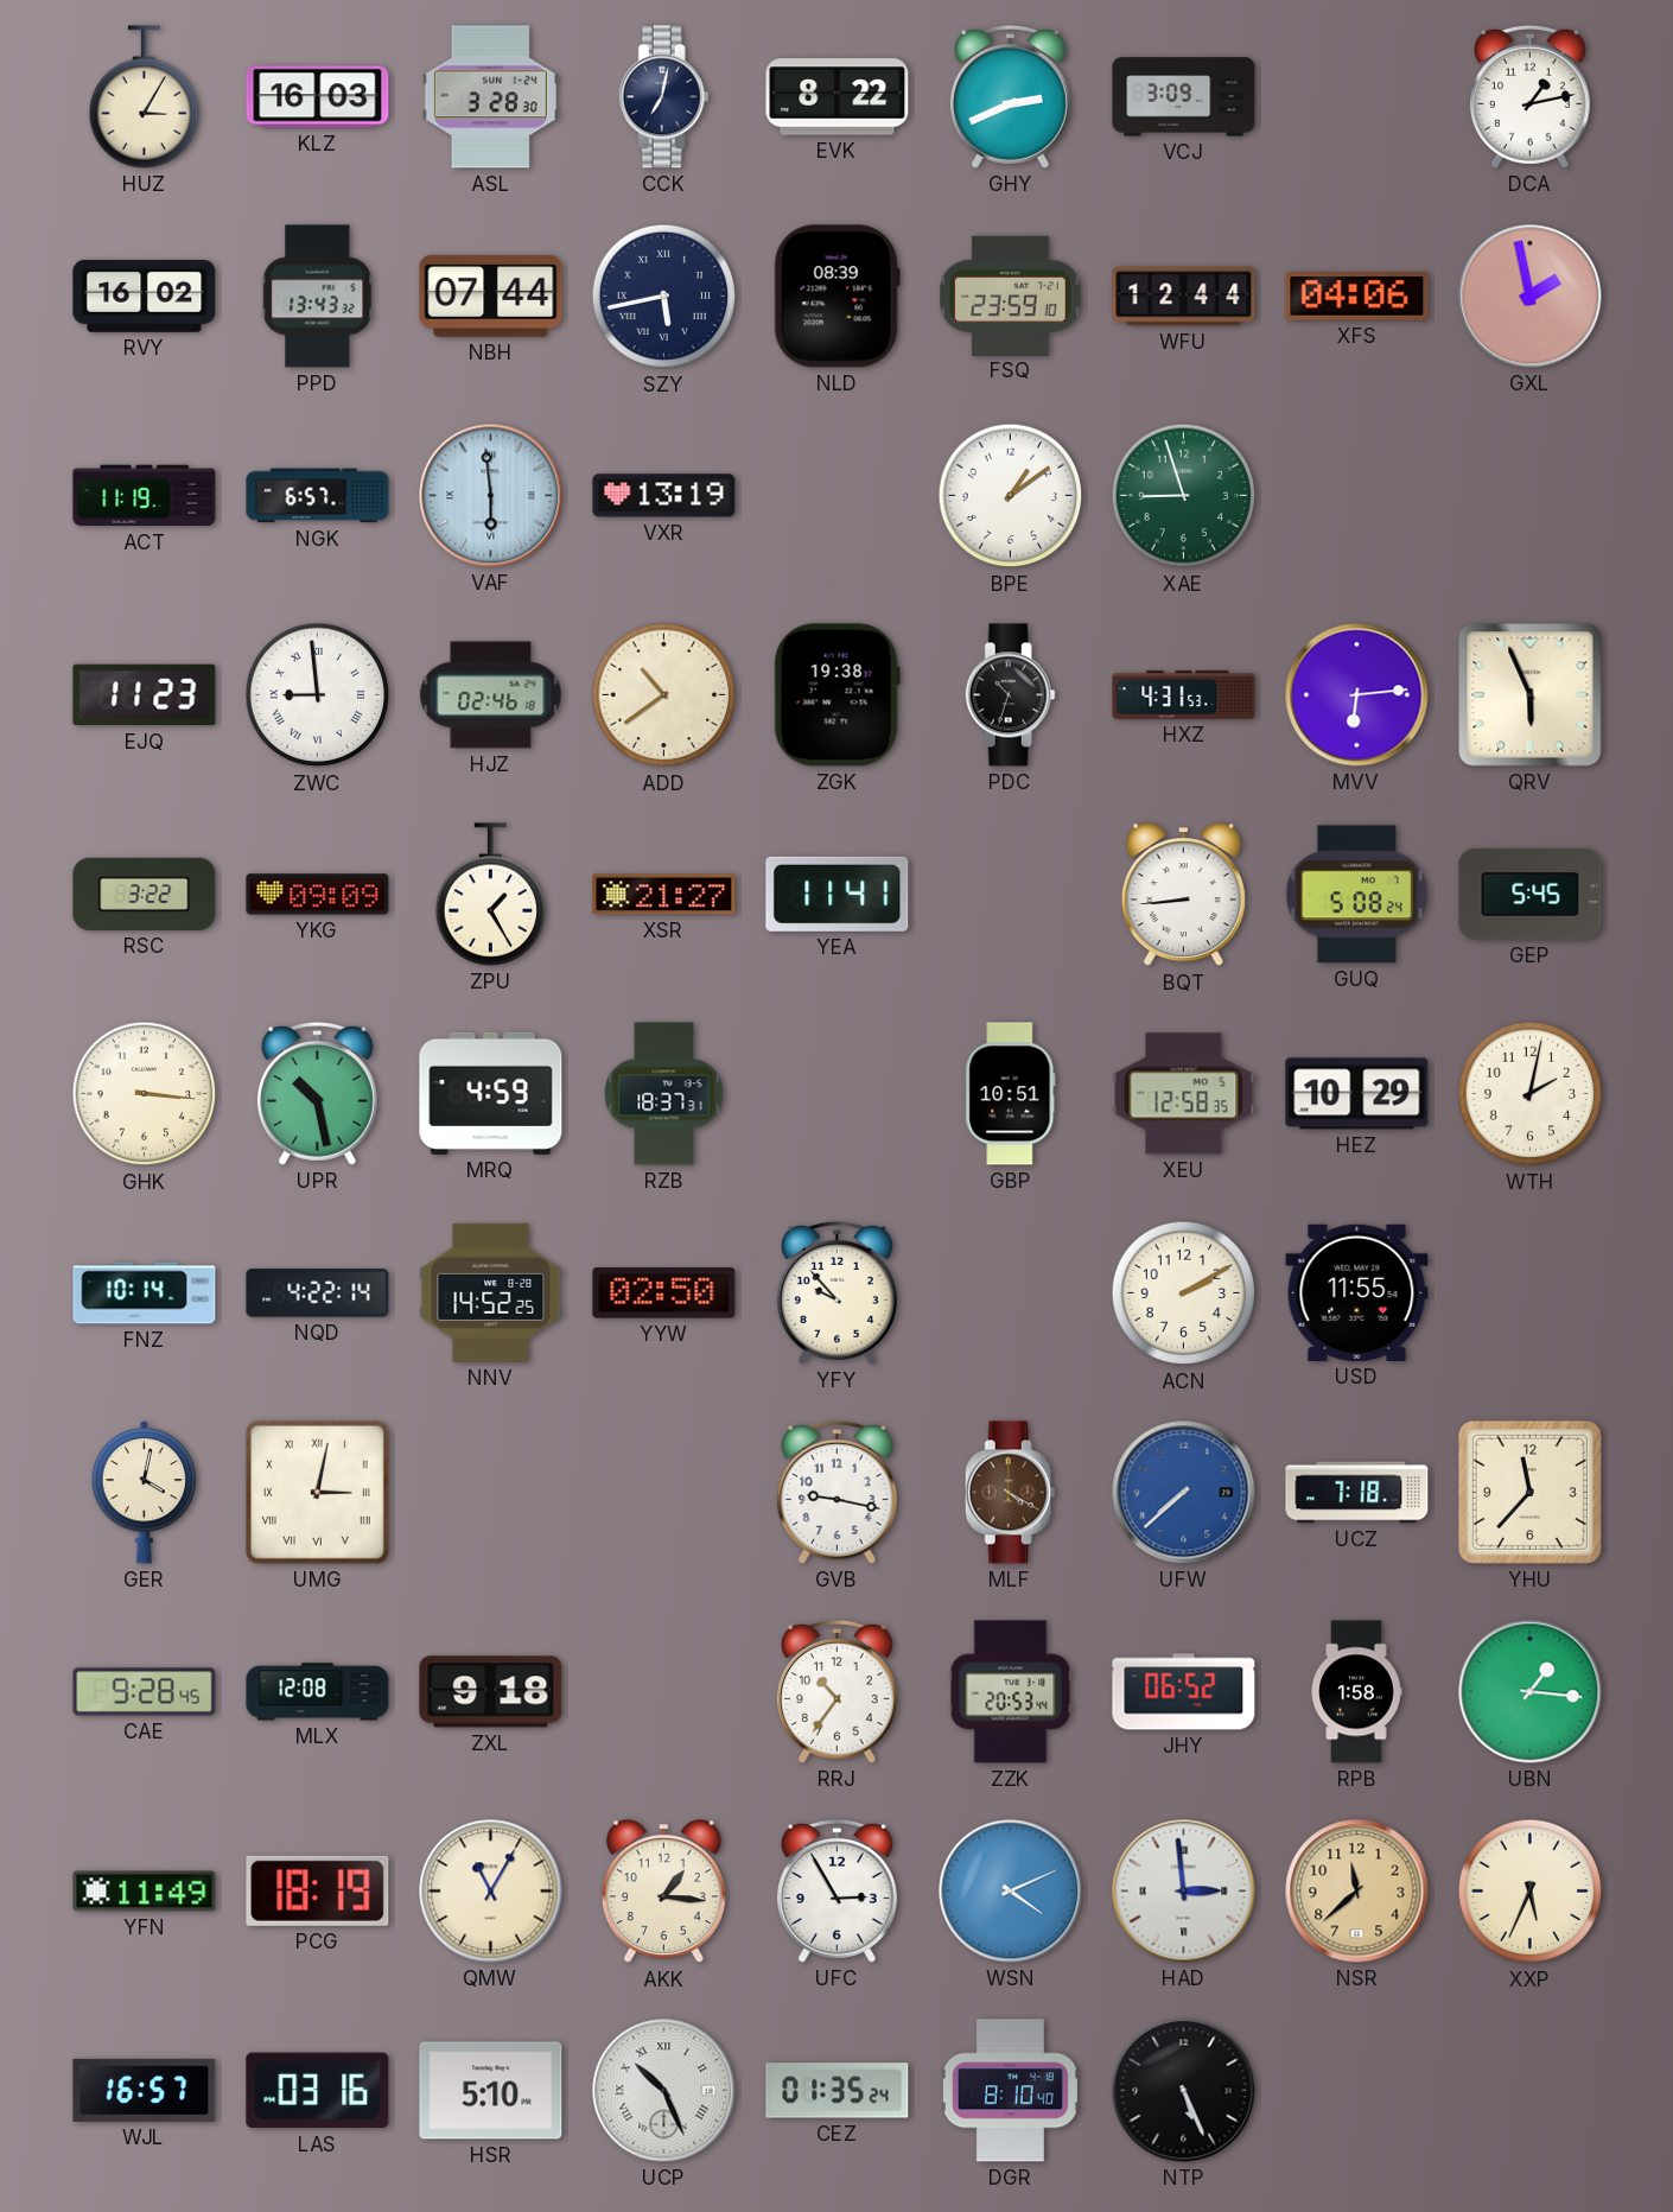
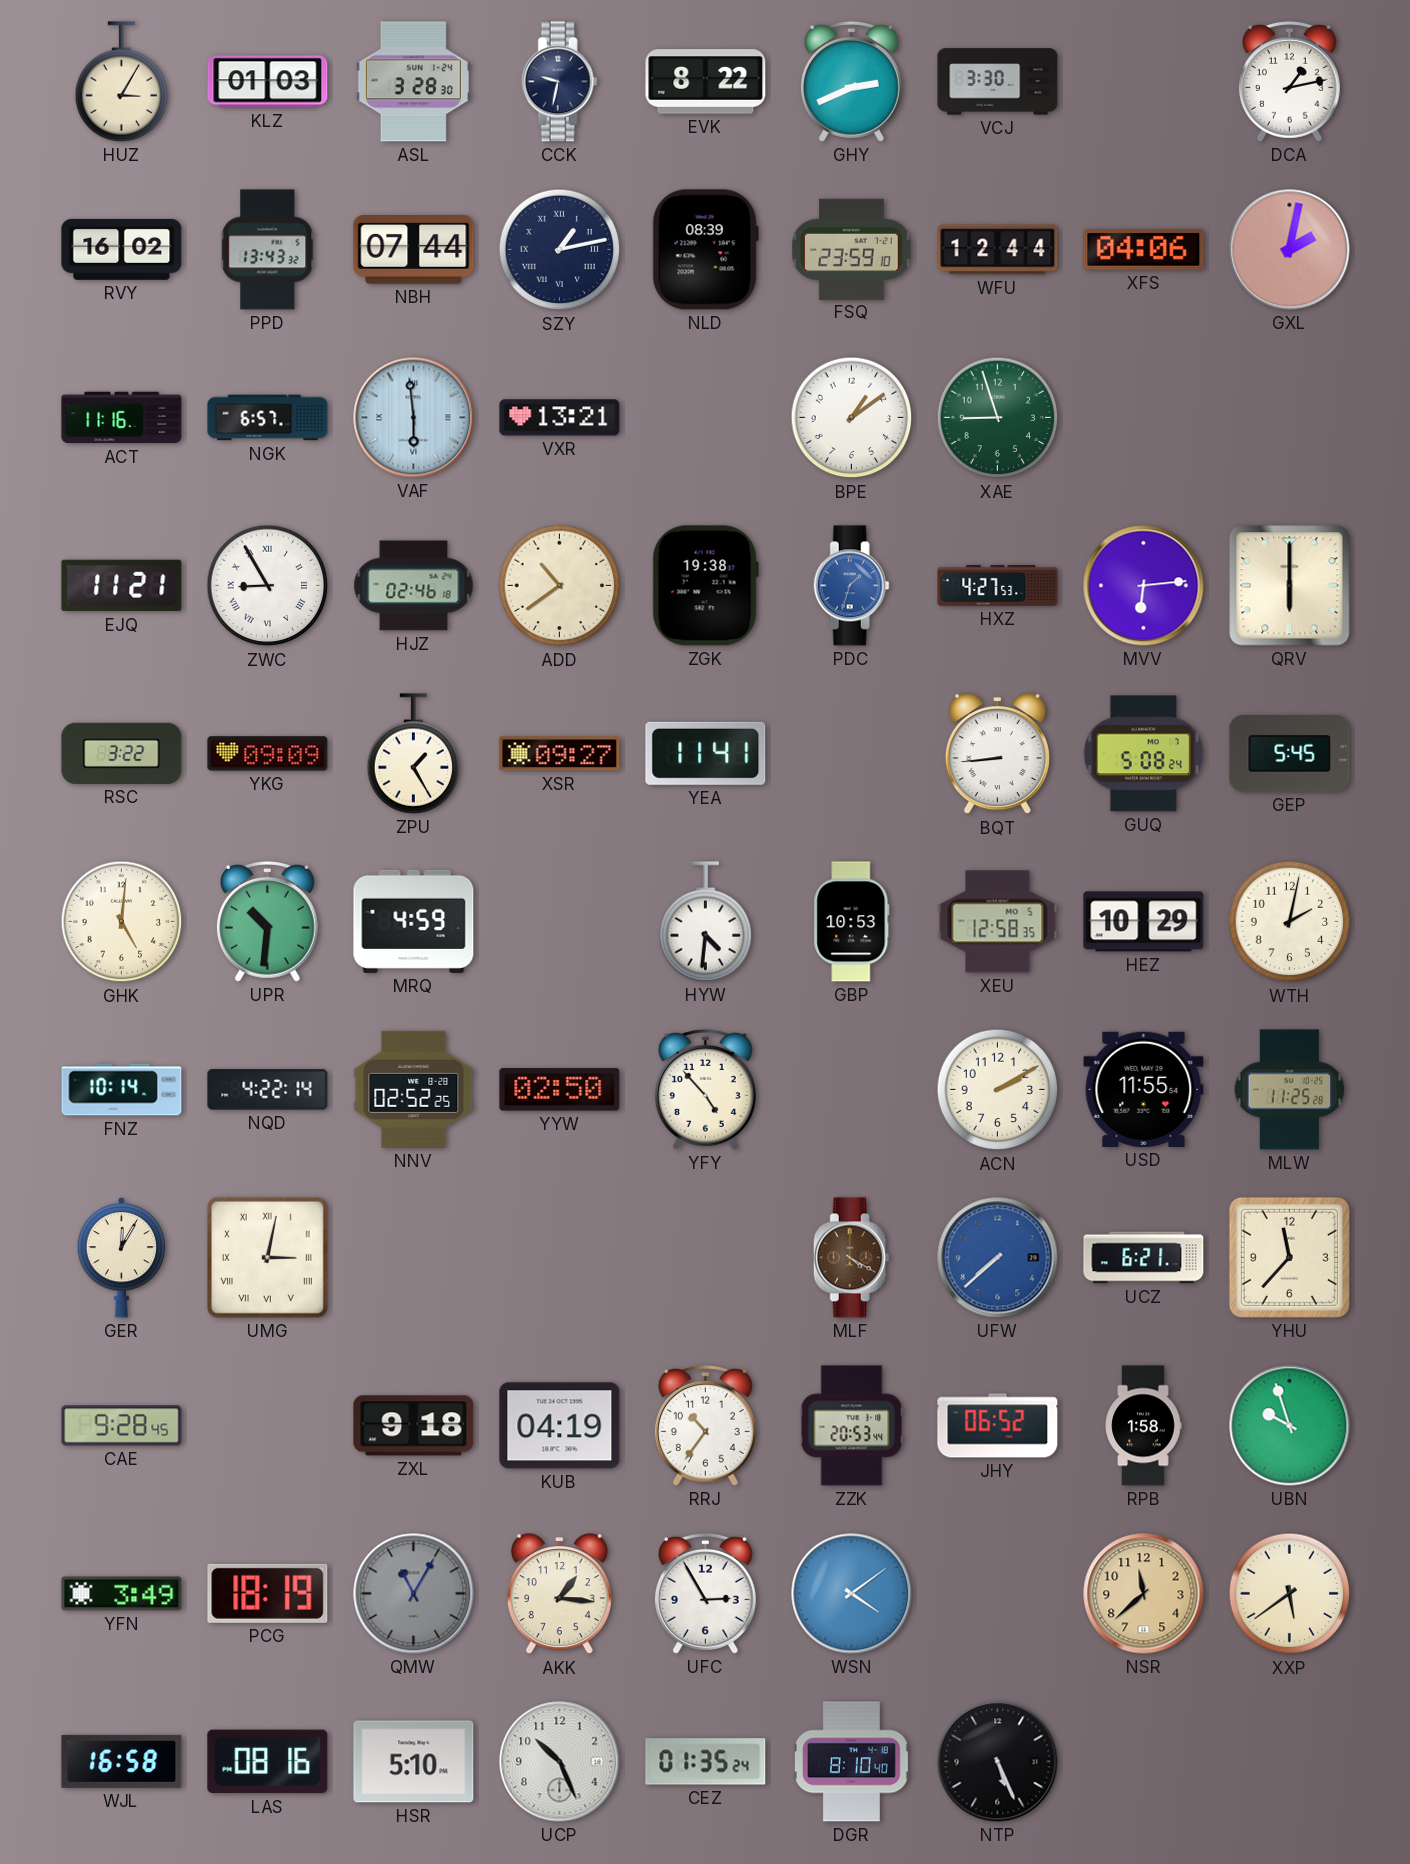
KLZ: 16:03 -> 01:03 (268, 82)
CCK: 7:02 -> 9:32 (559, 82)
VCJ: 3:09 -> 3:30 (998, 82)
SZY: 5:43 -> 1:13 (560, 250)
GXL: 1:58 -> 2:02 (1290, 250)
ACT: 11:19 -> 11:16 (122, 418)
VXR: 13:19 -> 13:21 (560, 418)
EJQ: 11:23 -> 11:21 (122, 586)
ZWC: 8:59 -> 8:55 (268, 586)
PDC: 10:33 -> 1:33 (851, 586)
PDC dial: black -> blue (851, 586)
HXZ: 4:31 -> 4:27 (998, 585)
QRV: 5:56 -> 6:00 (1290, 586)
XSR: 21:27 -> 09:27 (560, 754)
GHK: 3:16 -> 5:01 (122, 922)
UPR: 10:28 -> 10:31 (267, 921)
RZB: 18:37 -> none (664, 1094)
HYW: none -> 4:31 (706, 922)
GBP: 10:51 -> 10:53 (852, 922)
NNV: 14:52 -> 02:52 (414, 1089)
YFY: 9:53 -> 4:53 (705, 1089)
MLW: none -> 11:25 (1290, 1090)
GER: 4:02 -> 12:05 (122, 1258)
GVB: 9:17 -> none (837, 1492)
UCZ: 7:18 -> 6:21 (1144, 1258)
MLX: 12:08 -> none (318, 1692)
KUB: none -> 04:19 (560, 1426)
UBN: 1:16 -> 9:57 (1290, 1426)
YFN: 11:49 -> 3:49 (122, 1594)
QMW dial: cream -> grey (414, 1594)
WSN: 4:11 -> 4:09 (852, 1594)
HAD: 2:59 -> none (1184, 1892)
XXP: 5:34 -> 5:39 (1290, 1594)
WJL: 16:57 -> 16:58 (122, 1761)
LAS: 03:16 -> 08:16 (268, 1762)
UCP numerals: Roman -> Arabic (560, 1762)
